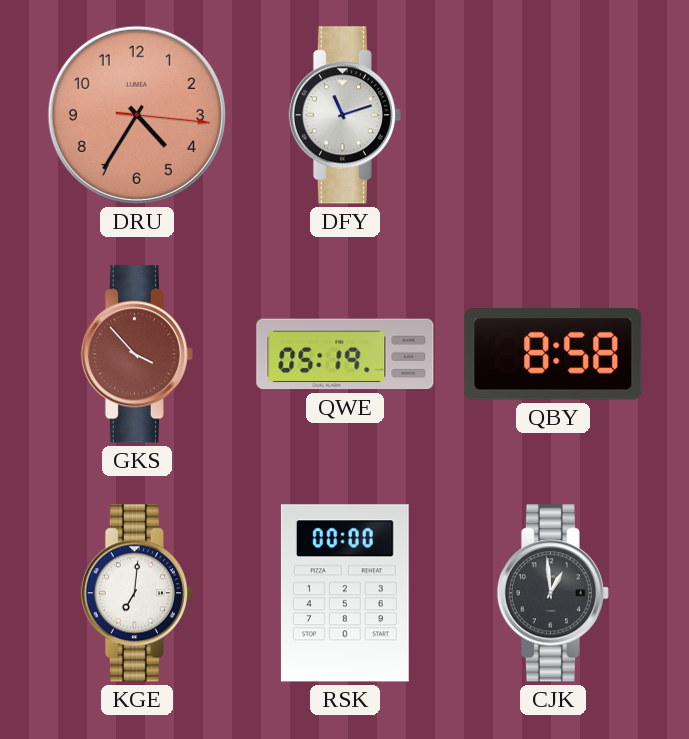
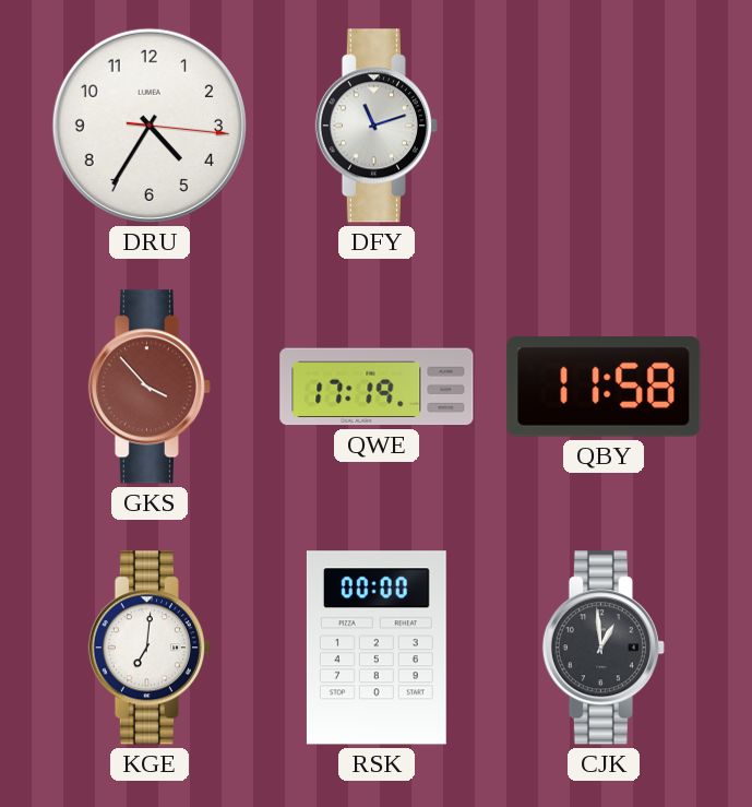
DRU dial: salmon -> white (150, 126)
QWE: 05:19 -> 17:19 (377, 387)
QBY: 8:58 -> 11:58 (604, 387)
